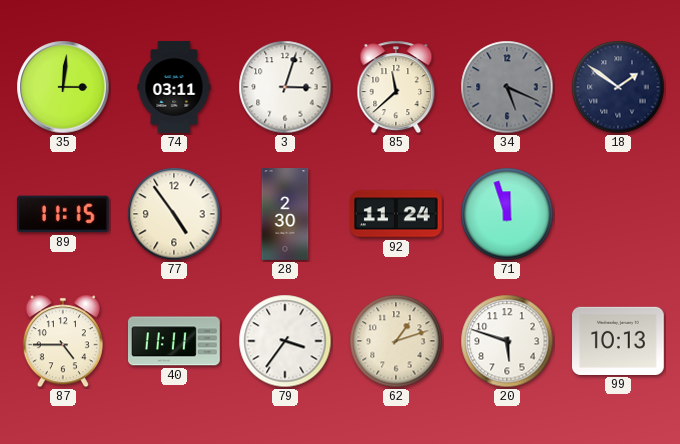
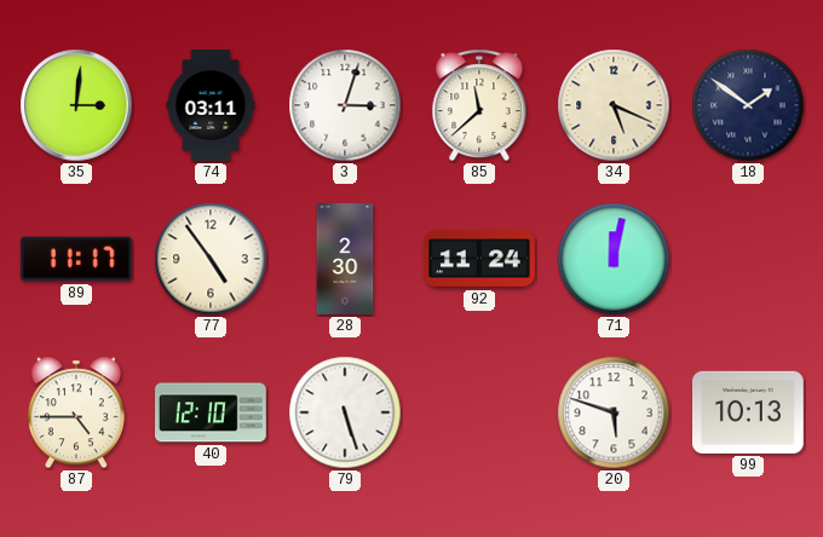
34 dial: grey -> cream (614, 105)
89: 11:15 -> 11:17 (76, 259)
71: 11:57 -> 12:02 (614, 259)
40: 11:11 -> 12:10 (212, 412)
79: 3:36 -> 5:27 (345, 412)
62: 1:12 -> none (396, 341)
